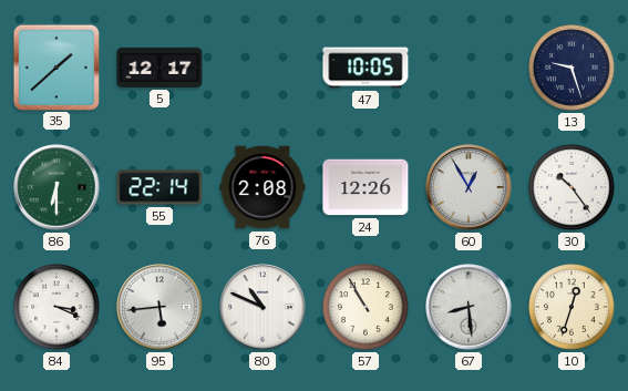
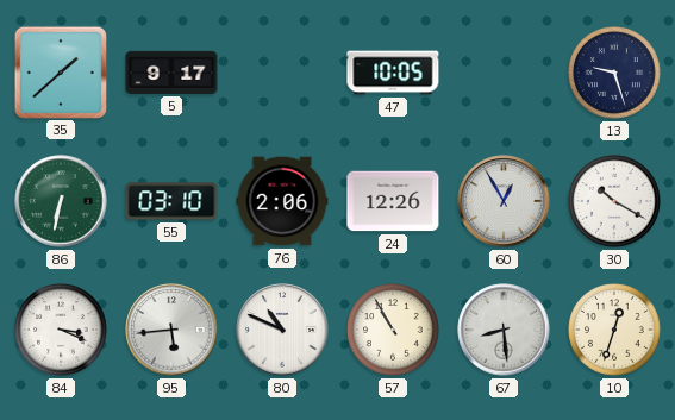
5: 12:17 -> 9:17 (171, 73)
86: 6:30 -> 6:32 (61, 201)
55: 22:14 -> 03:10 (171, 201)
76: 2:08 -> 2:06 (282, 201)
30: 10:24 -> 10:20 (614, 201)
